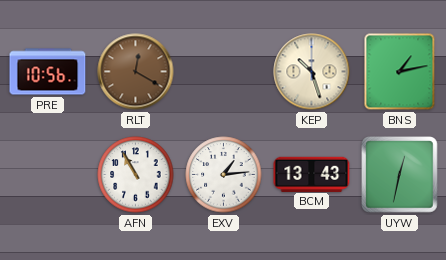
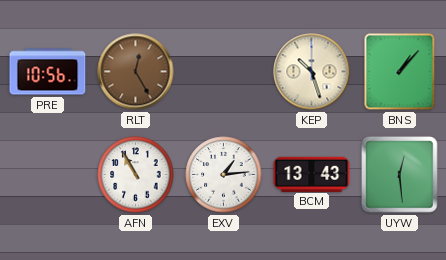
RLT: 12:20 -> 12:25 (136, 72)
BNS: 1:13 -> 1:07 (400, 72)
UYW: 12:32 -> 12:29 (400, 175)
